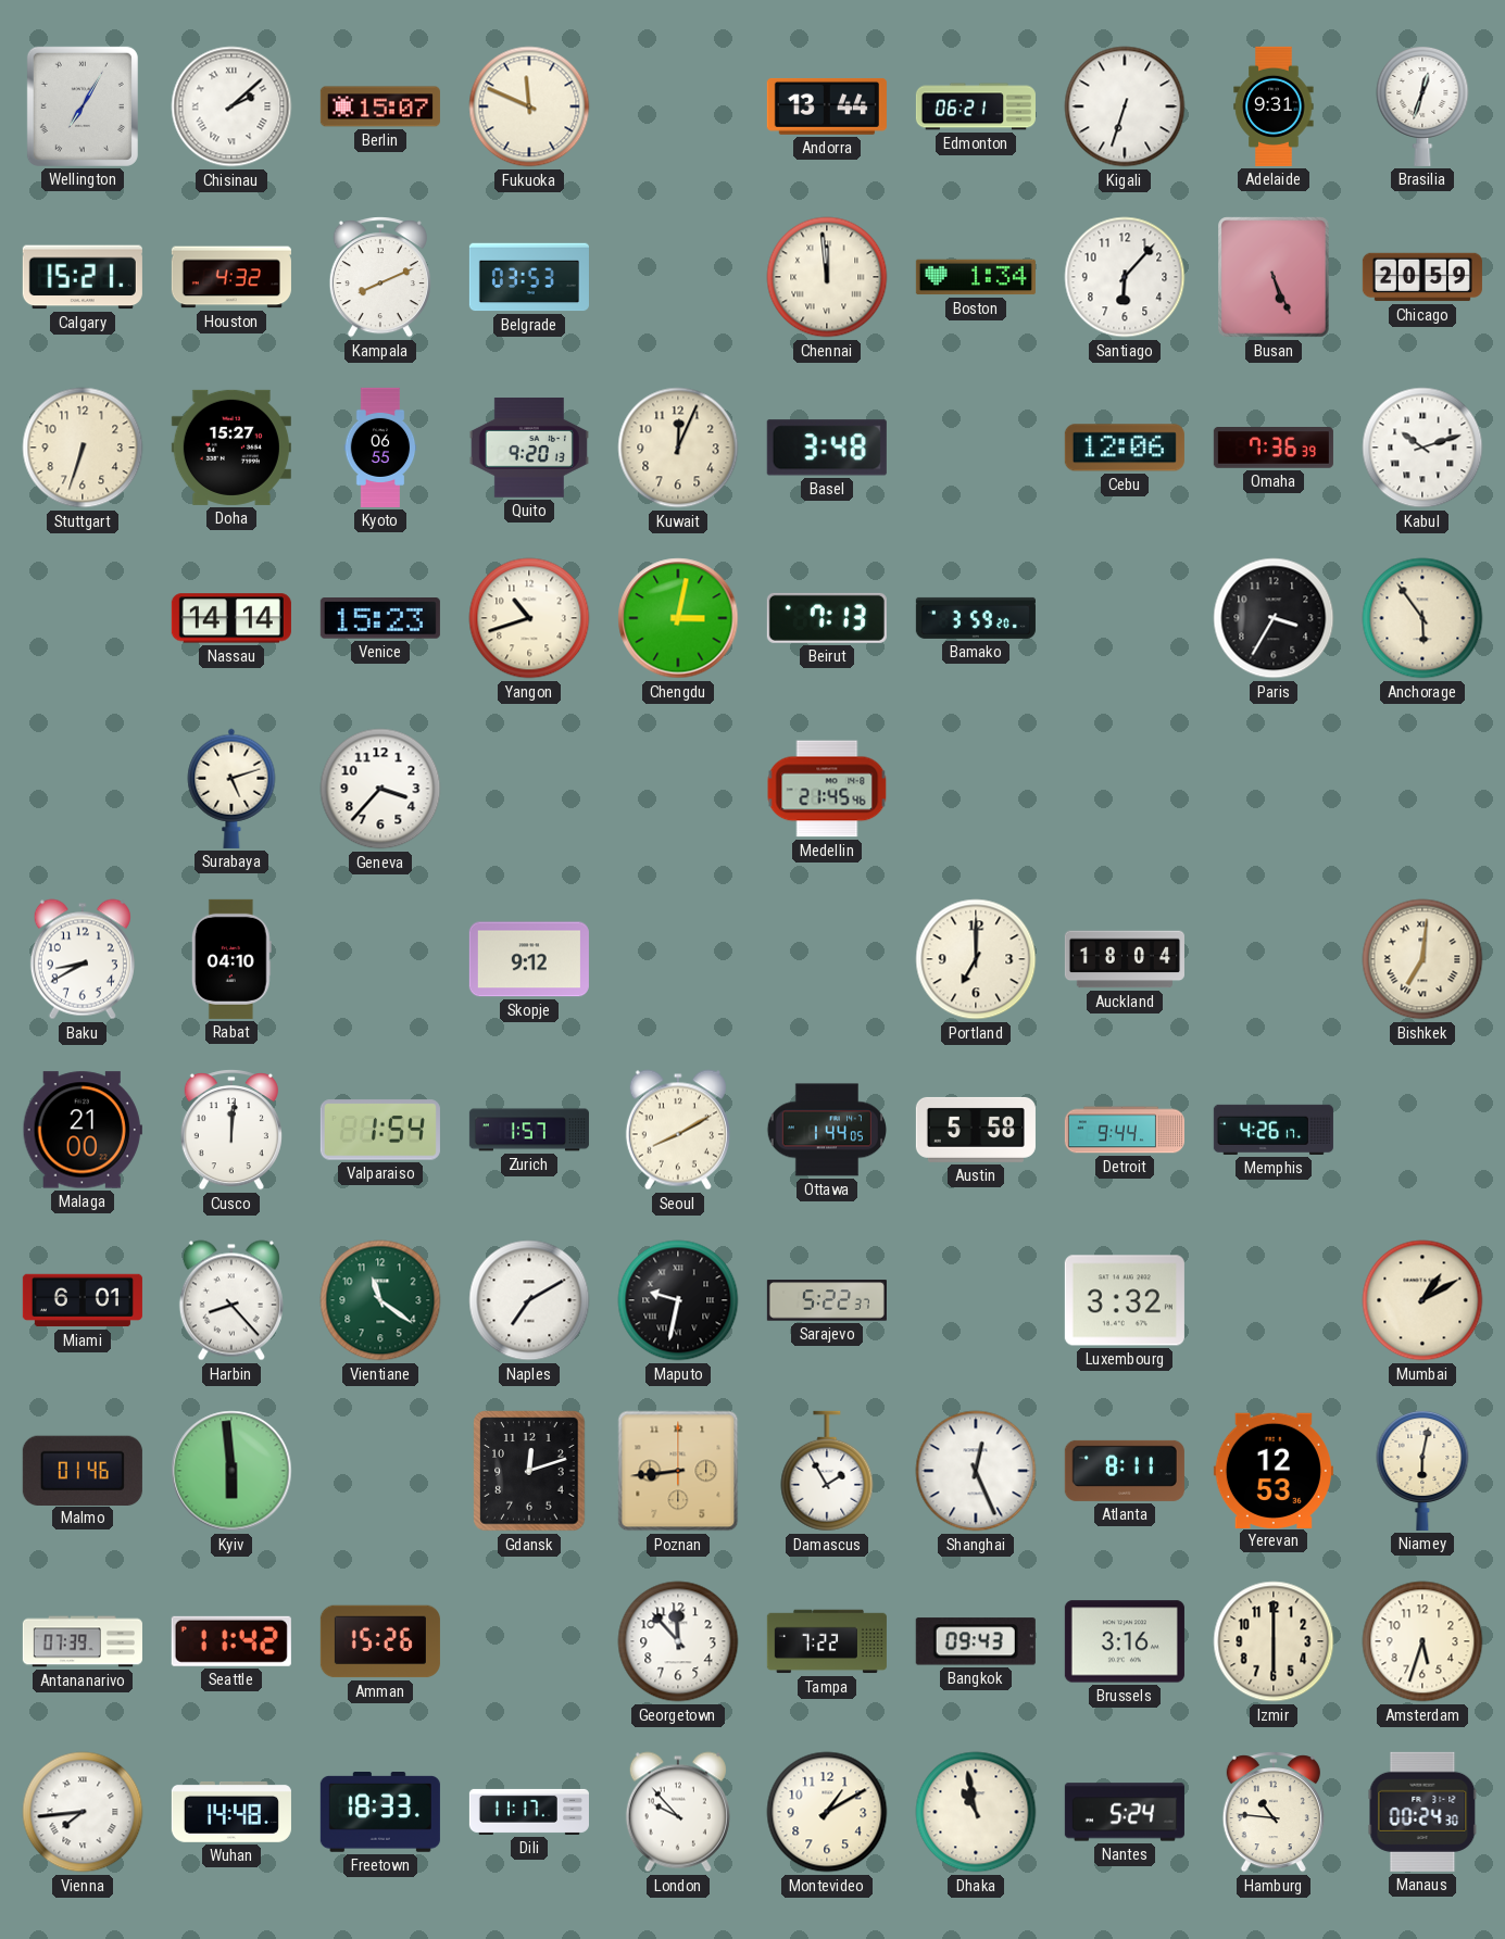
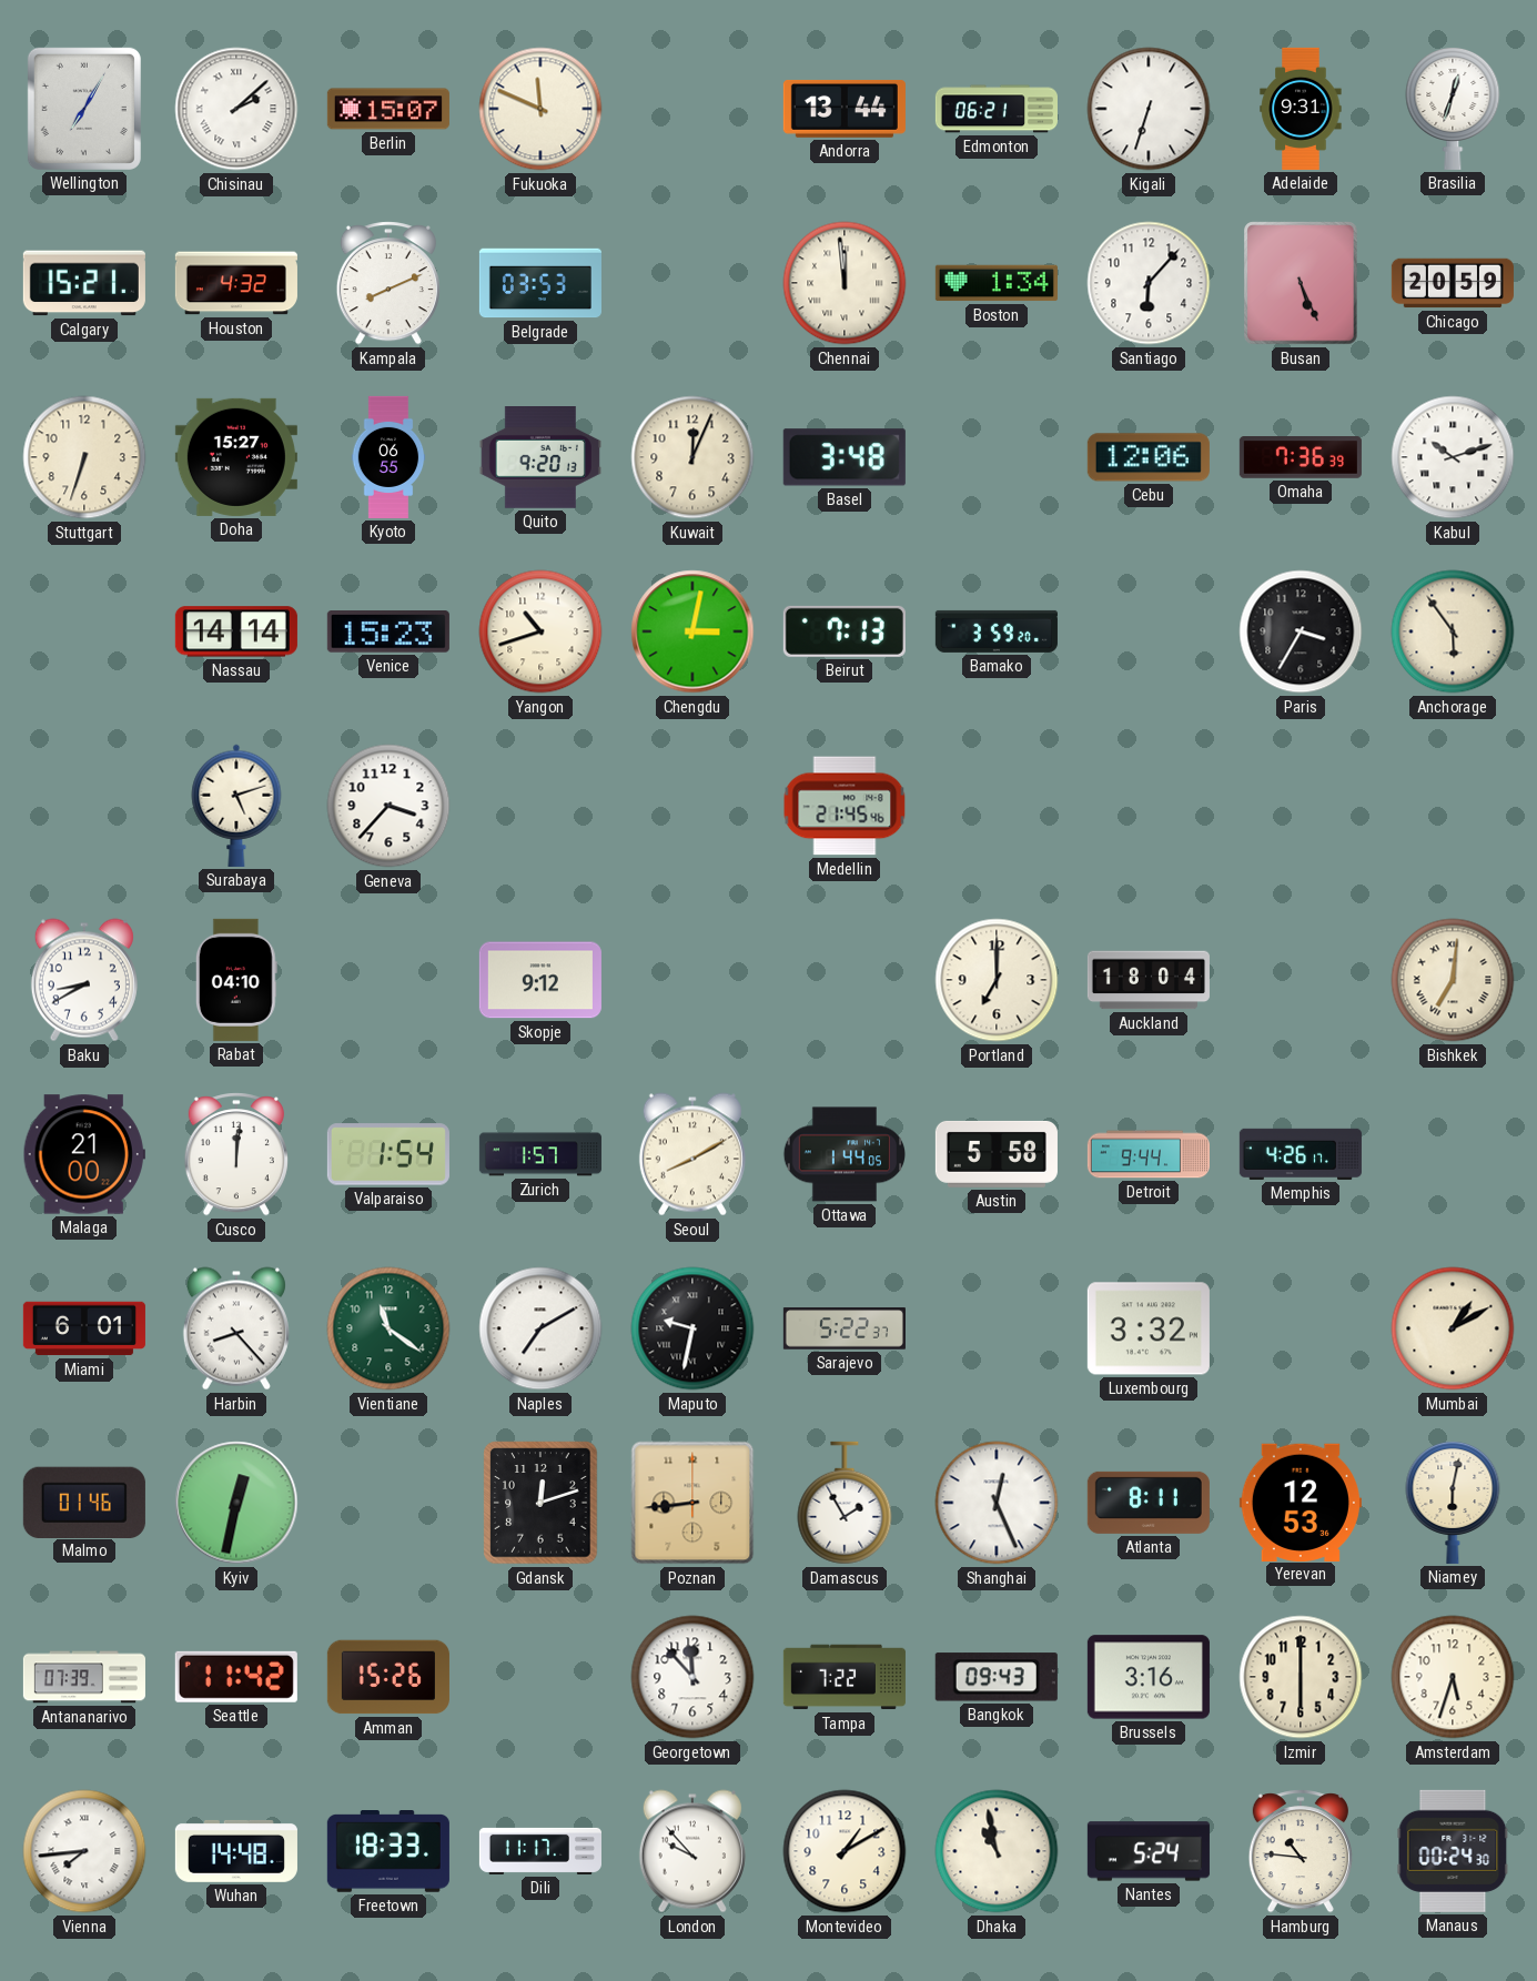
Kyiv: 5:59 -> 12:32 (236, 1503)
